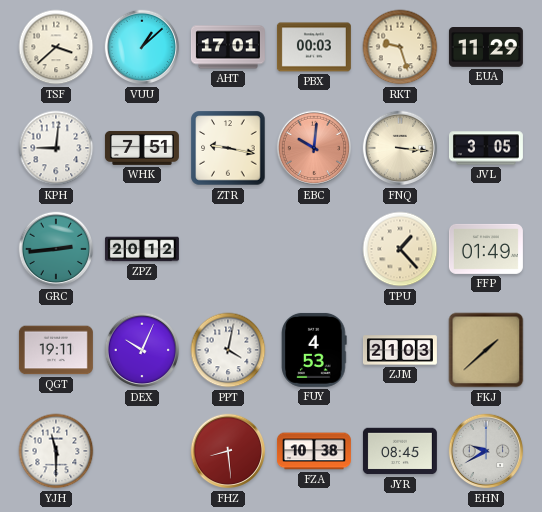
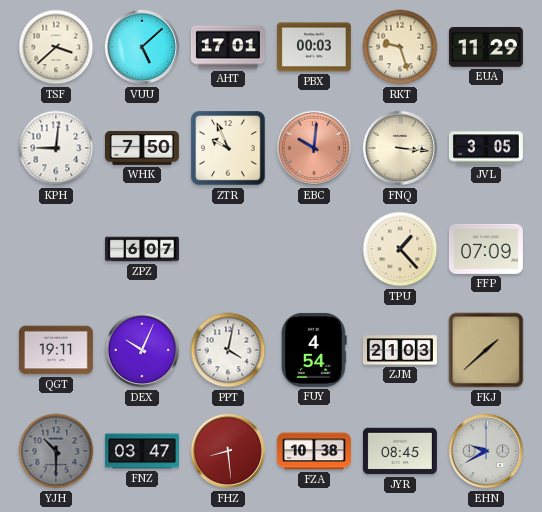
VUU: 1:08 -> 5:08 (142, 47)
WHK: 7:51 -> 7:50 (142, 148)
ZTR: 9:17 -> 9:56 (228, 148)
GRC: 2:44 -> none (56, 249)
ZPZ: 20:12 -> 6:07 (142, 249)
FFP: 01:49 -> 07:09 (486, 249)
FUY: 4:53 -> 4:54 (314, 350)
YJH: 11:30 -> 10:30 (56, 451)
YJH dial: white -> grey (56, 451)
FNZ: none -> 03:47 (142, 451)
